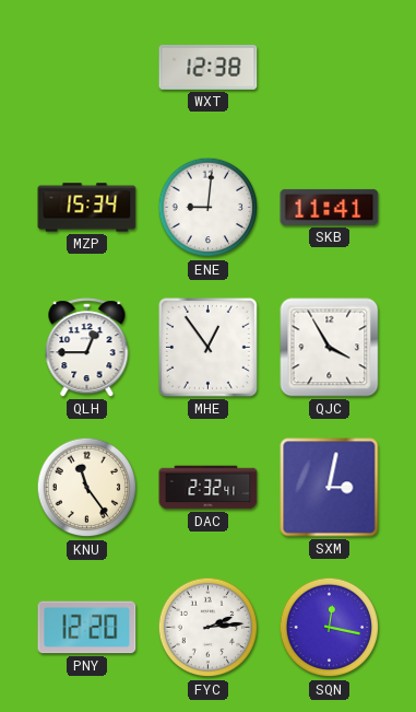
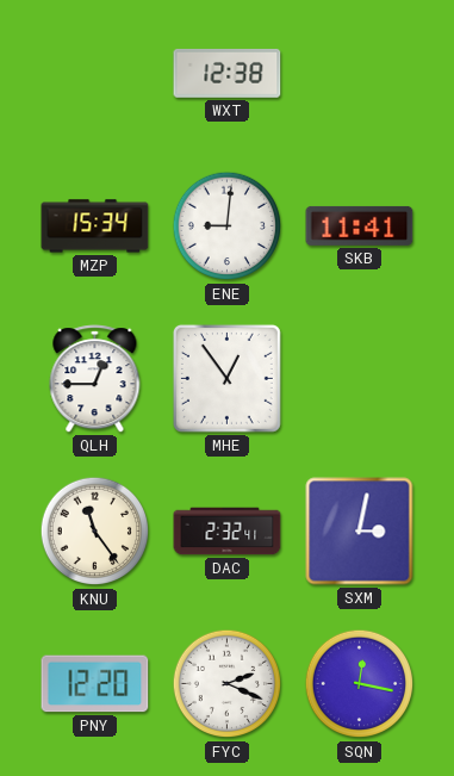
QJC: 3:55 -> none (330, 348)
FYC: 2:14 -> 2:19 (228, 684)
